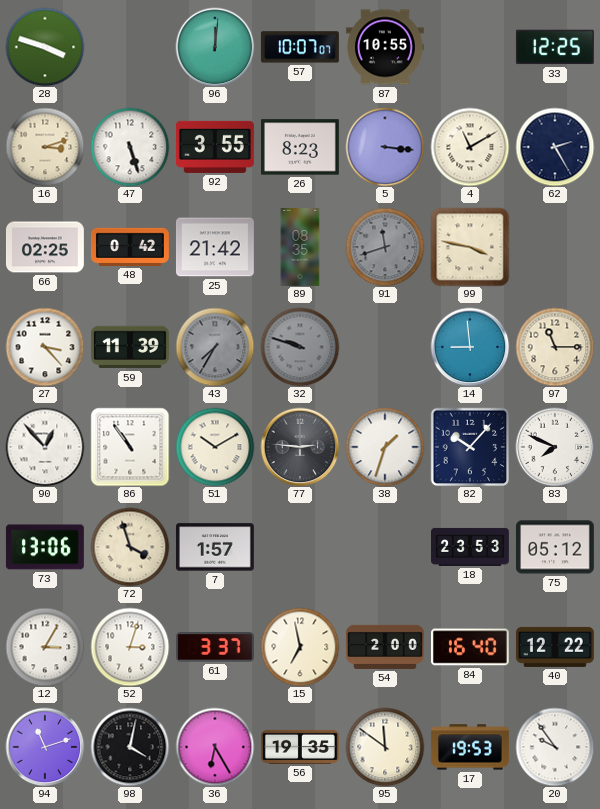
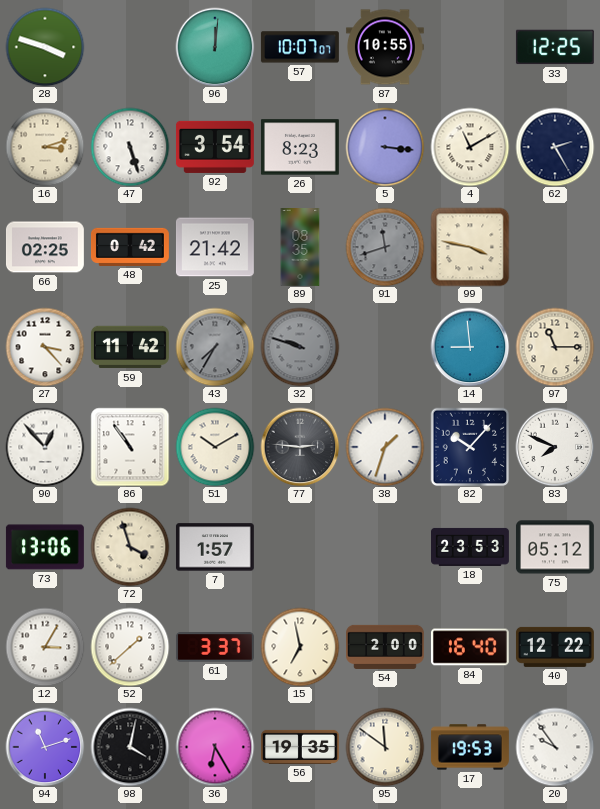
92: 3:55 -> 3:54 (215, 147)
59: 11:39 -> 11:42 (130, 347)
52: 3:03 -> 1:38 (130, 647)
